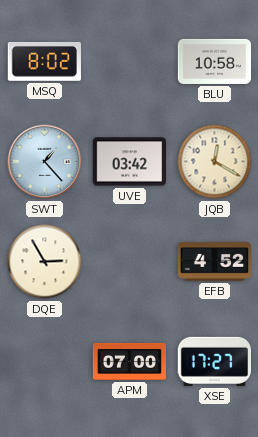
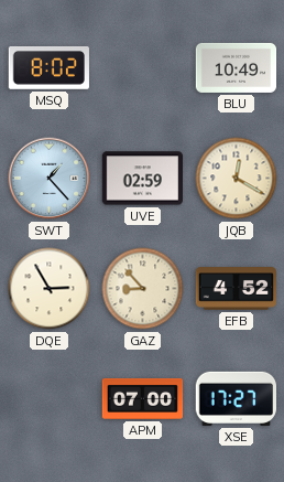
BLU: 10:58 -> 10:49 (237, 67)
UVE: 03:42 -> 02:59 (142, 179)
GAZ: none -> 8:53 (143, 289)
